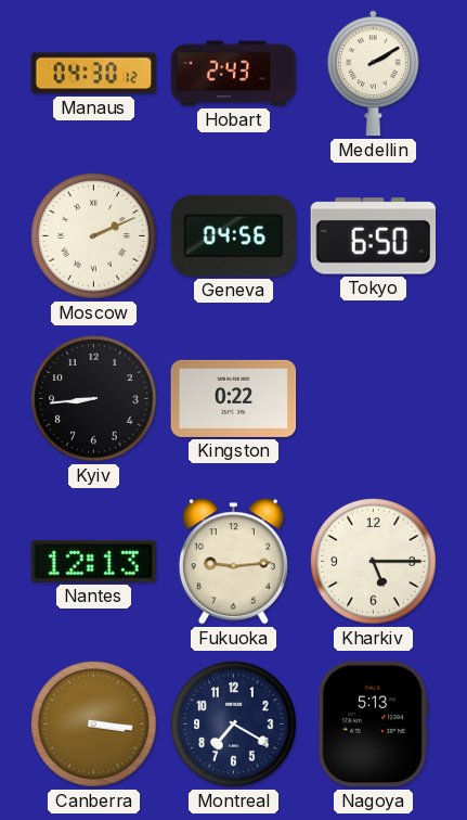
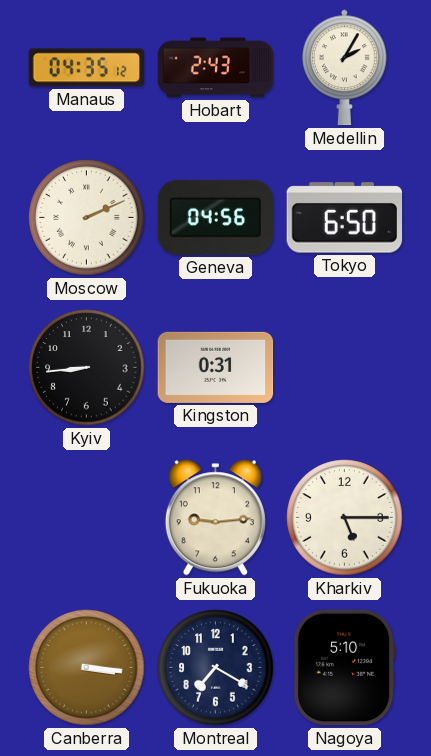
Manaus: 04:30 -> 04:35 (87, 68)
Medellin: 2:10 -> 2:05 (345, 68)
Kingston: 0:22 -> 0:31 (216, 367)
Nantes: 12:13 -> none (93, 561)
Nagoya: 5:13 -> 5:10 (344, 668)
